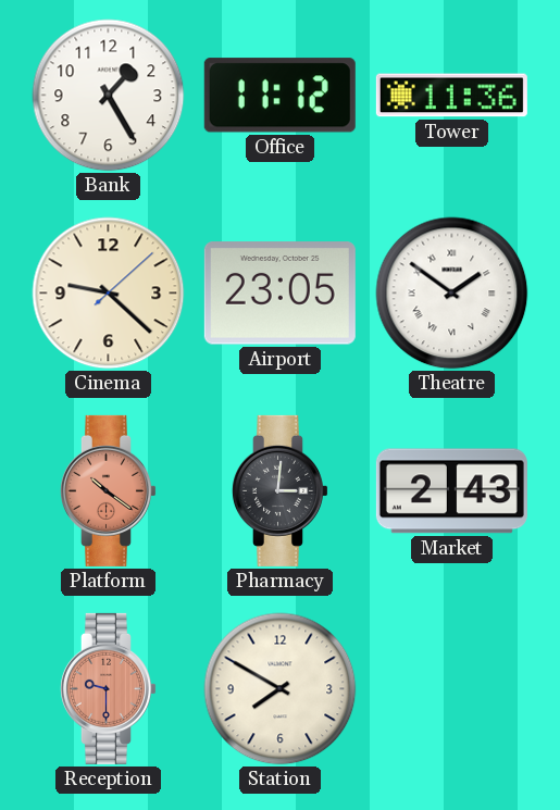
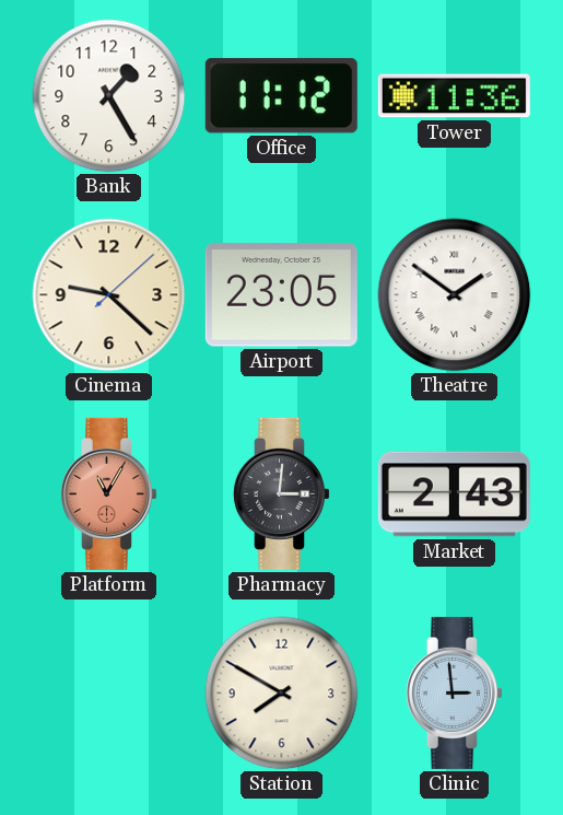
Platform: 10:21 -> 11:05 (108, 493)
Reception: 9:30 -> none (108, 688)
Clinic: none -> 2:59 (454, 692)
